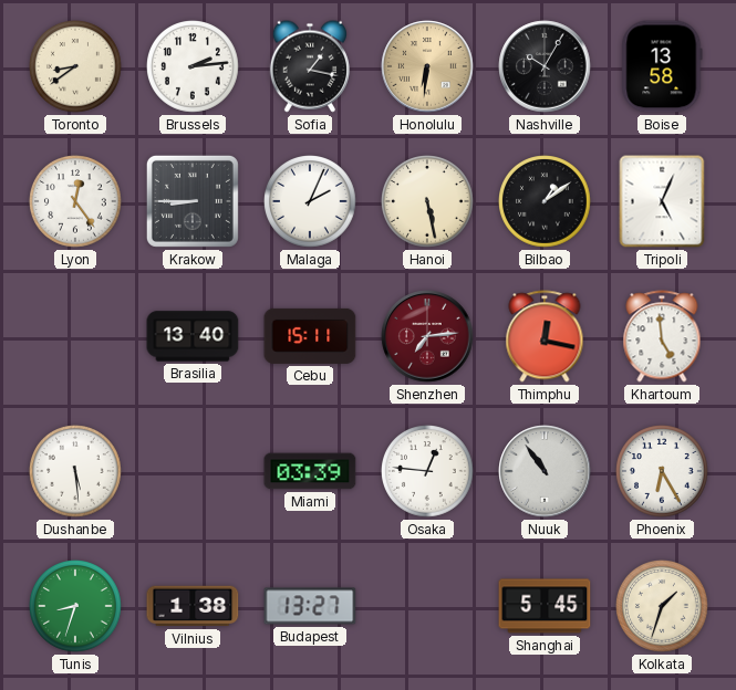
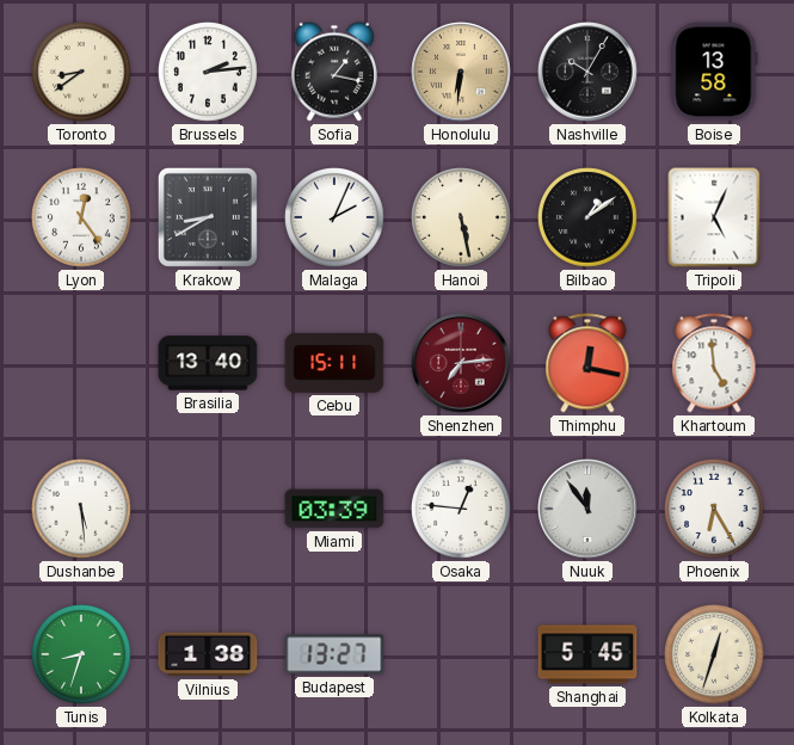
Krakow: 8:45 -> 8:40 (208, 217)
Nuuk: 10:54 -> 11:54 (587, 509)
Kolkata: 1:33 -> 12:33 (715, 655)
